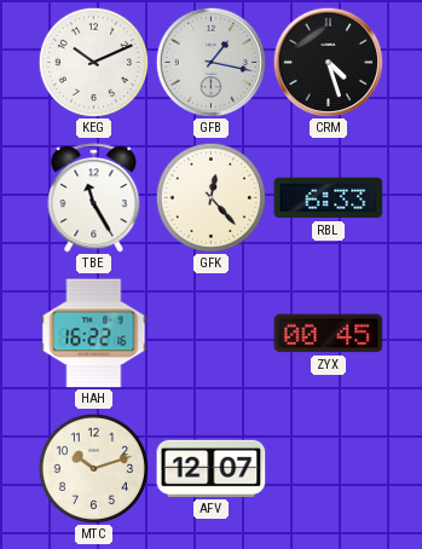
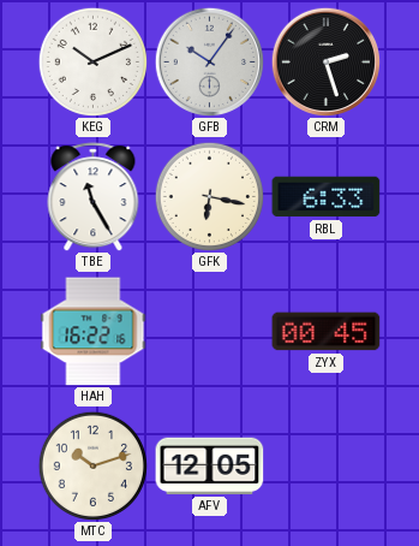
GFB: 1:17 -> 10:06 (209, 61)
CRM: 4:27 -> 2:27 (325, 61)
GFK: 12:23 -> 6:17 (209, 196)
AFV: 12:07 -> 12:05 (210, 465)
